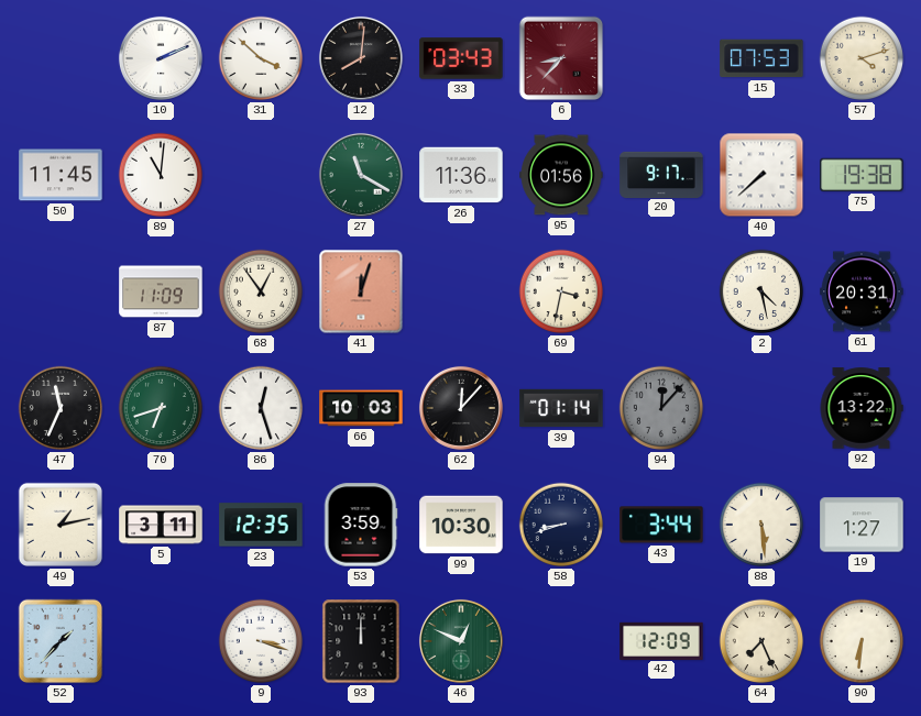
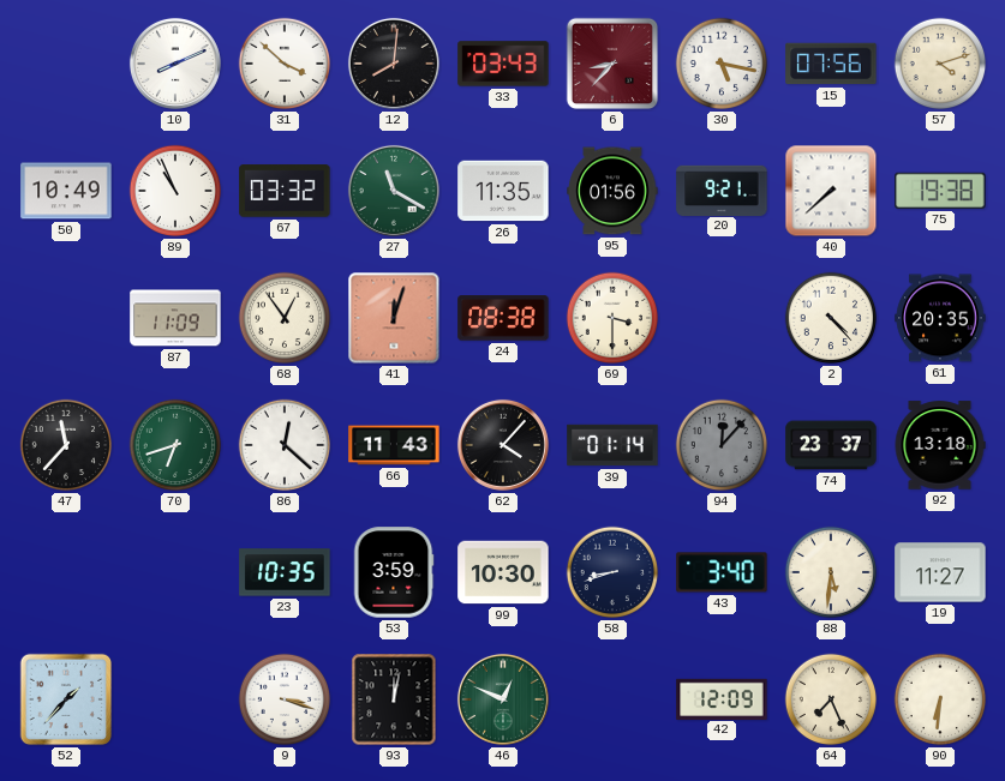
10: 2:11 -> 8:11 (175, 64)
30: none -> 5:17 (722, 64)
15: 07:53 -> 07:56 (831, 64)
50: 11:45 -> 10:49 (66, 191)
89: 11:01 -> 10:56 (175, 191)
67: none -> 03:32 (285, 191)
26: 11:36 -> 11:35 (503, 191)
20: 9:17 -> 9:21 (722, 190)
24: none -> 08:38 (503, 318)
69: 3:32 -> 3:30 (612, 318)
2: 4:28 -> 4:23 (831, 318)
61: 20:31 -> 20:35 (940, 318)
47: 11:34 -> 11:37 (66, 445)
86: 12:27 -> 12:22 (285, 445)
66: 10:03 -> 11:43 (394, 445)
62: 12:07 -> 4:07 (503, 445)
74: none -> 23:37 (831, 445)
92: 13:22 -> 13:18 (940, 445)
49: 1:13 -> none (61, 525)
5: 3:11 -> none (161, 525)
23: 12:35 -> 10:35 (285, 572)
43: 3:44 -> 3:40 (722, 572)
88: 5:29 -> 5:31 (831, 572)
19: 1:27 -> 11:27 (940, 572)
93: 12:00 -> 12:02 (394, 699)
